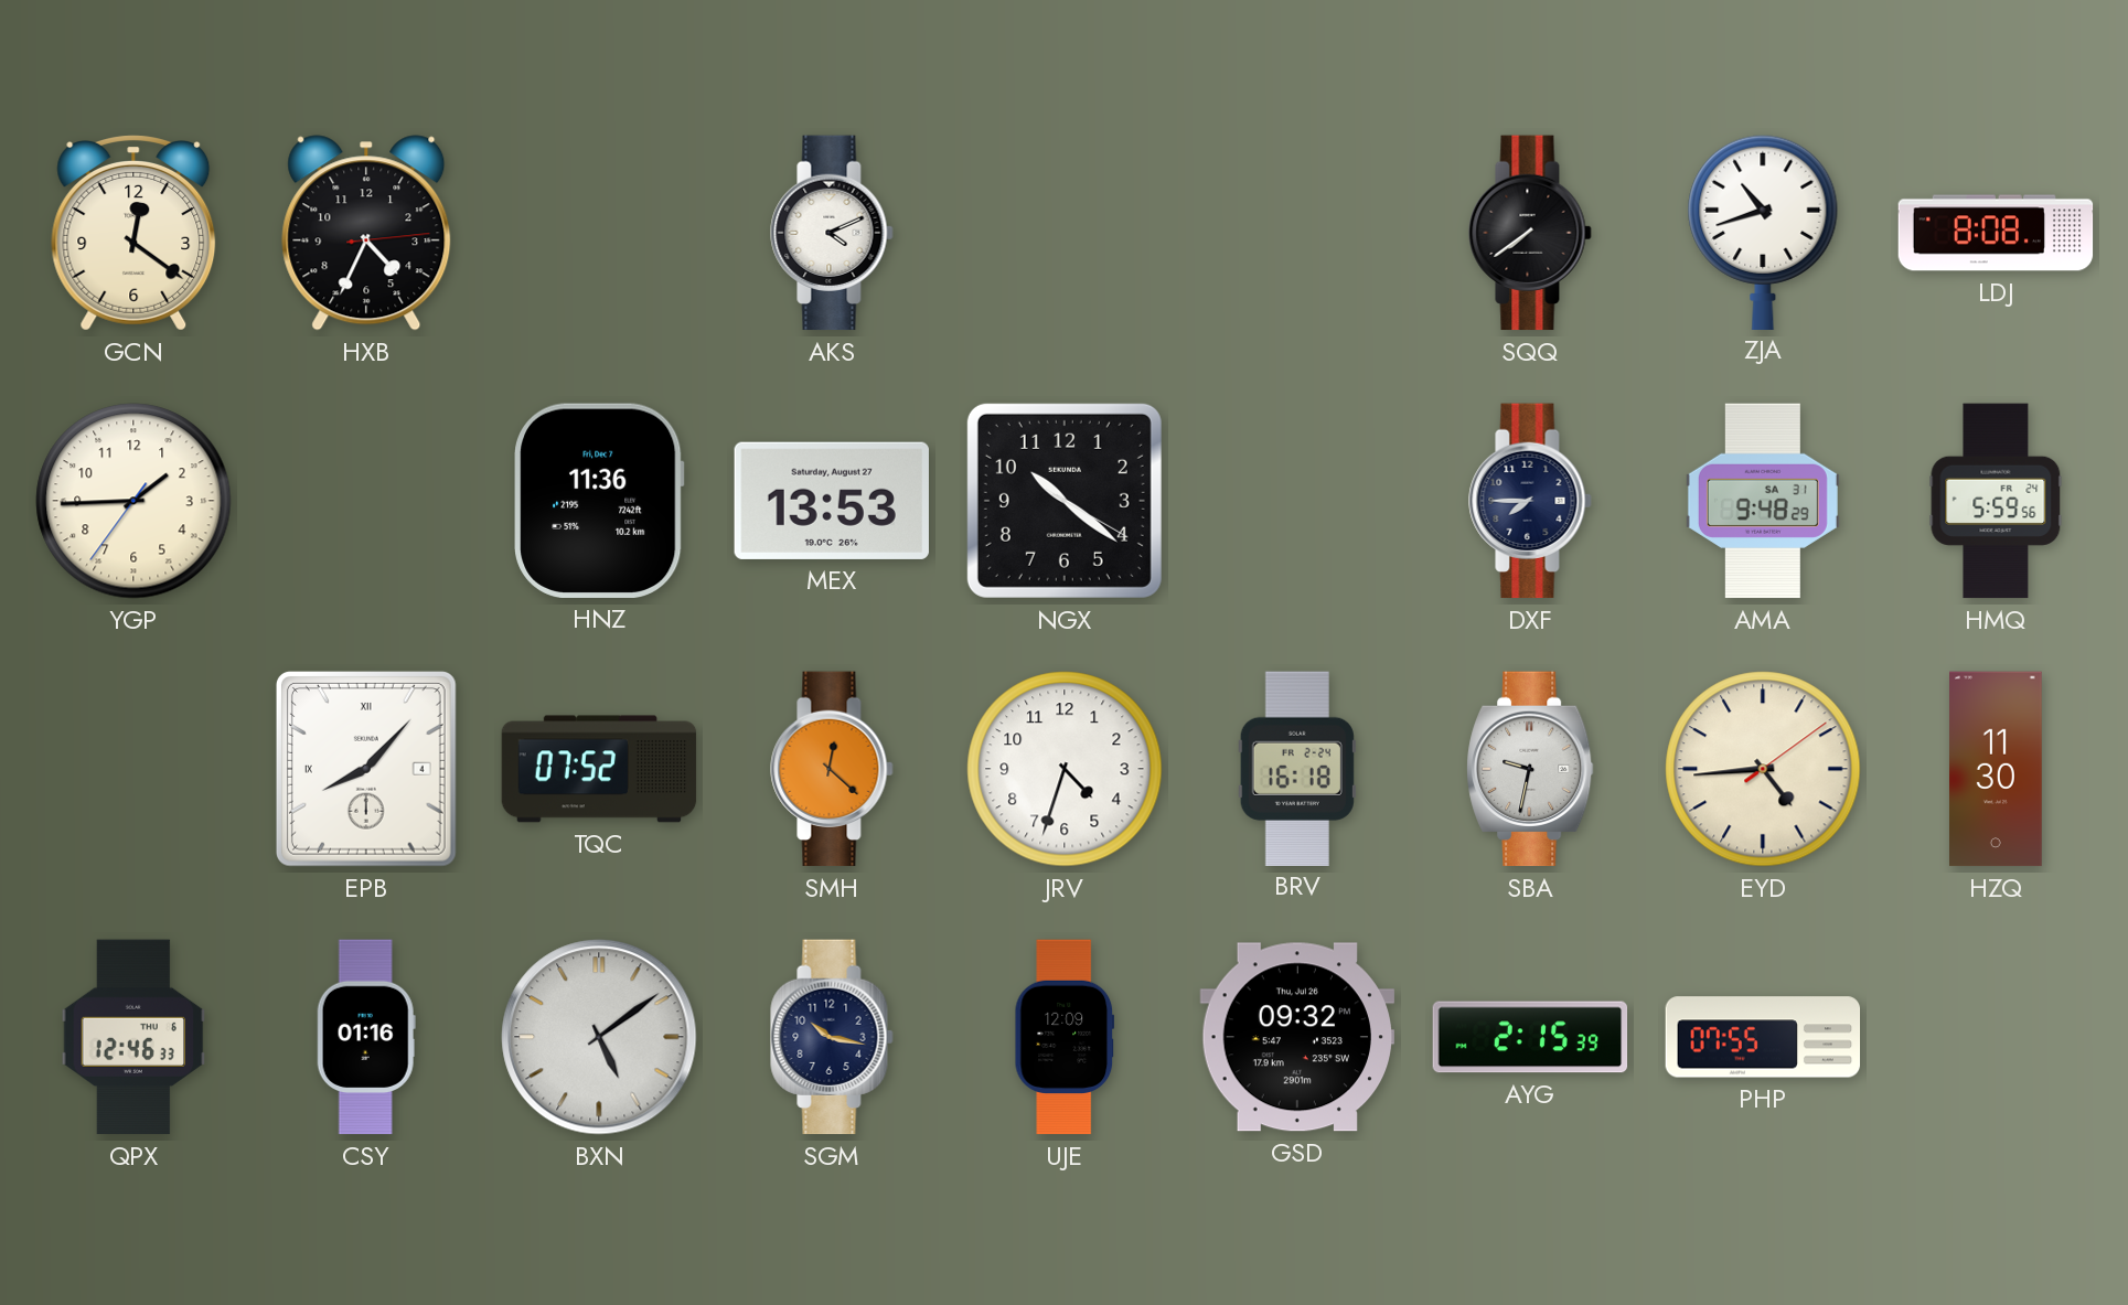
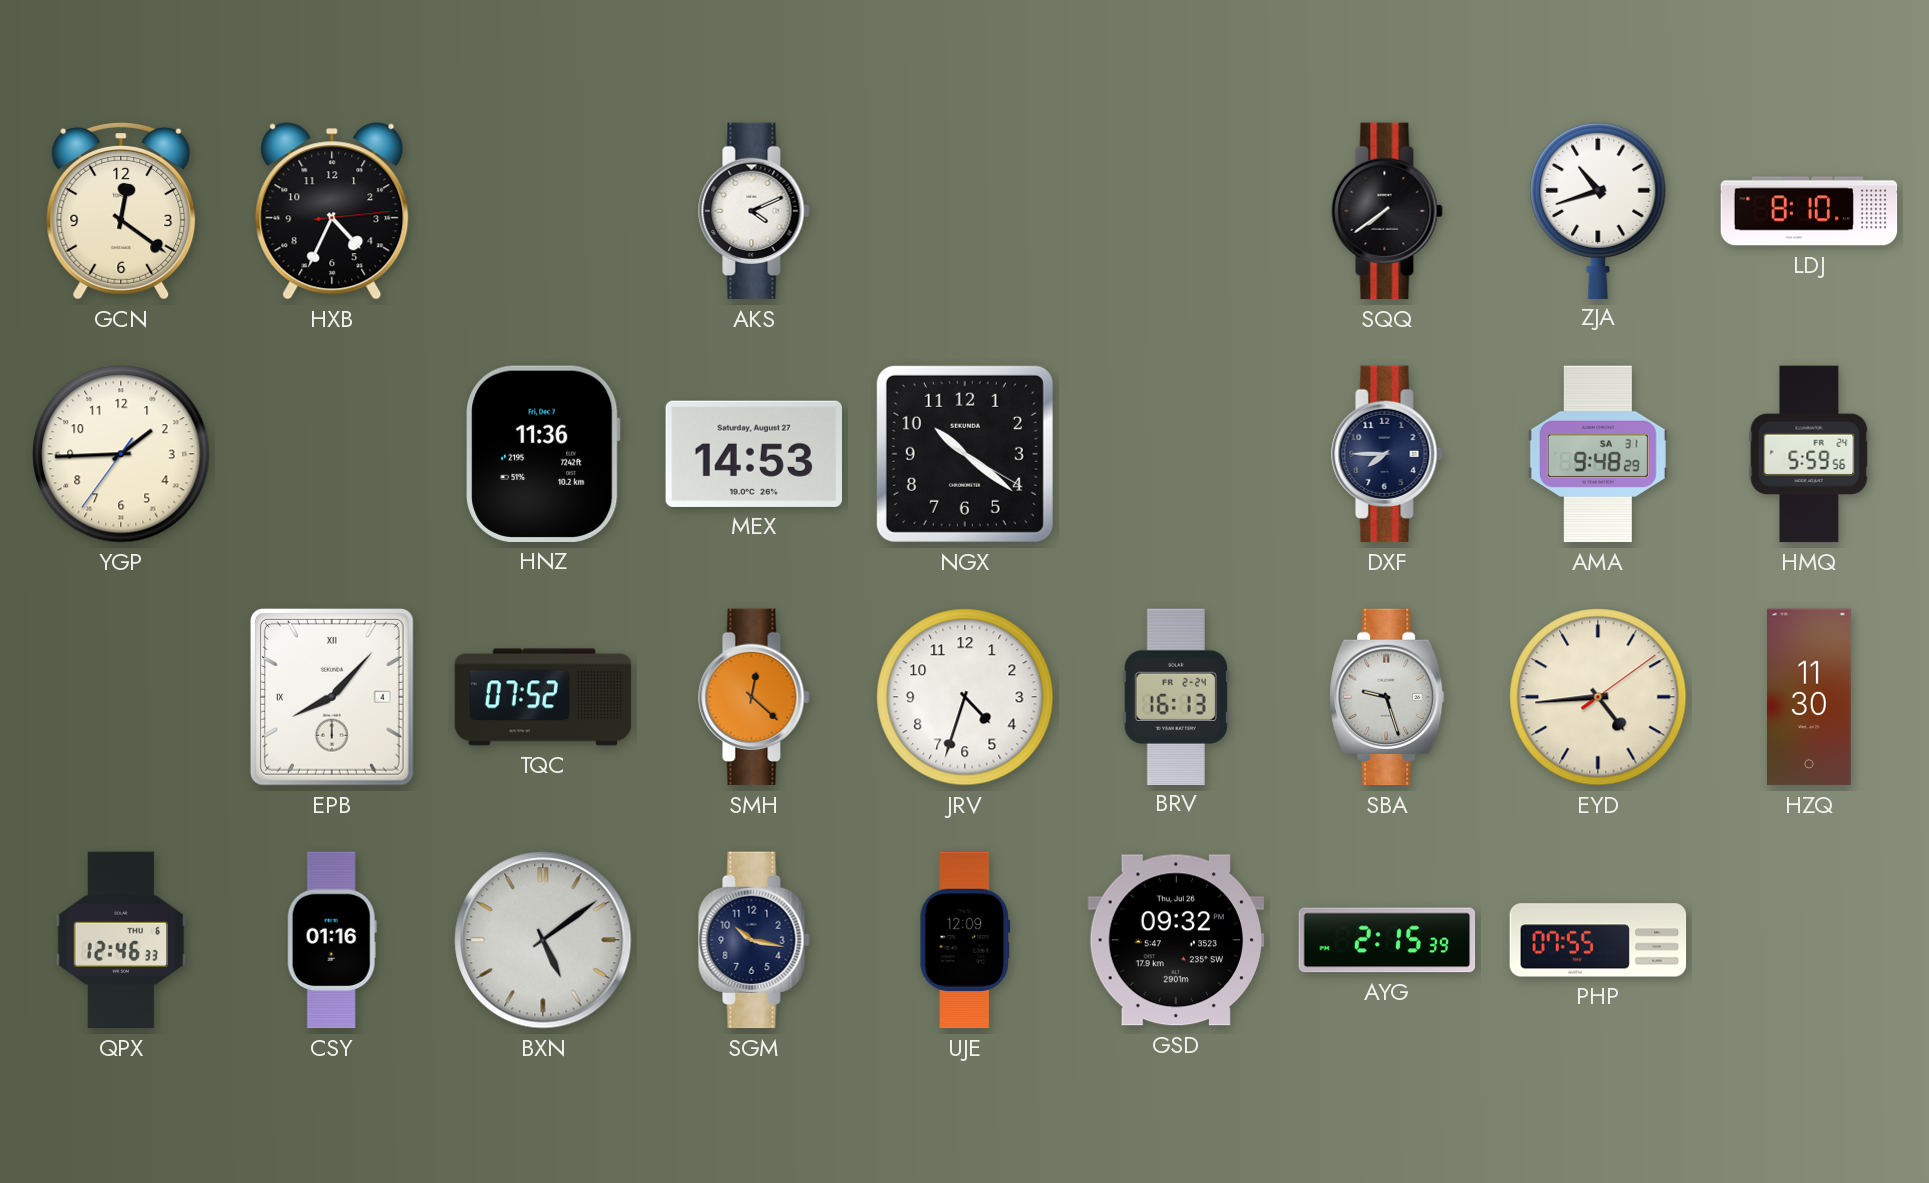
LDJ: 8:08 -> 8:10 (1809, 211)
MEX: 13:53 -> 14:53 (754, 454)
BRV: 16:18 -> 16:13 (1176, 696)
SBA: 9:32 -> 9:27 (1388, 697)
